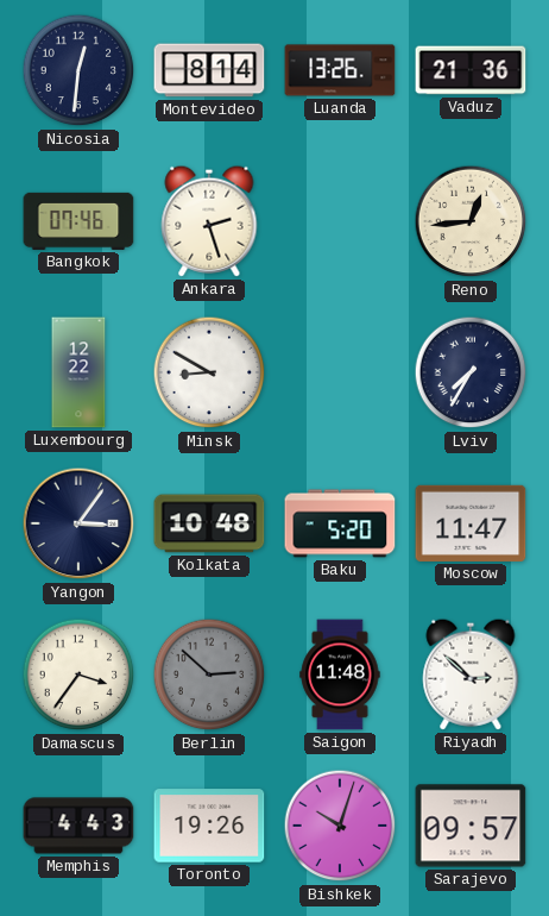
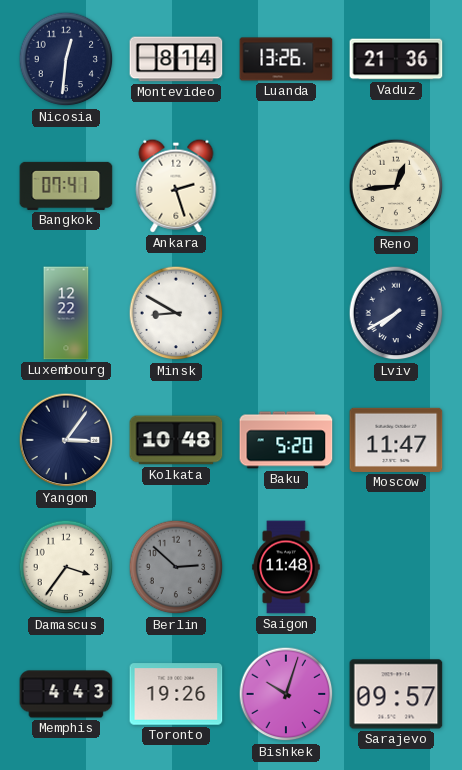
Bangkok: 07:46 -> 07:41 (66, 186)
Lviv: 7:35 -> 7:40 (396, 313)
Riyadh: 2:52 -> none (471, 675)
